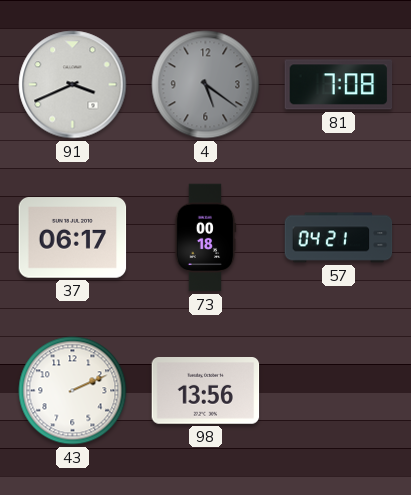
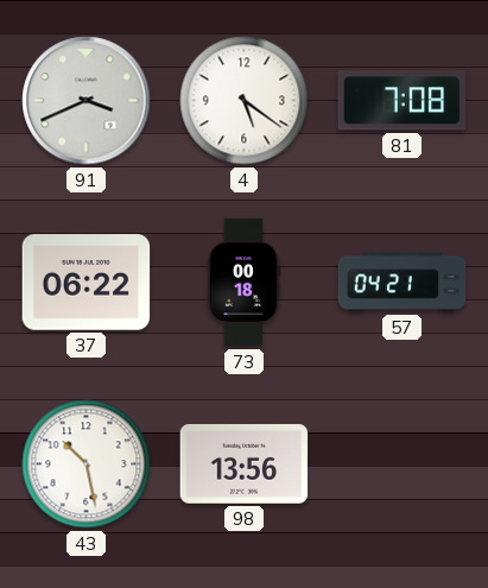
4 dial: grey -> white (245, 101)
37: 06:17 -> 06:22 (87, 283)
43: 2:11 -> 10:28 (87, 464)
